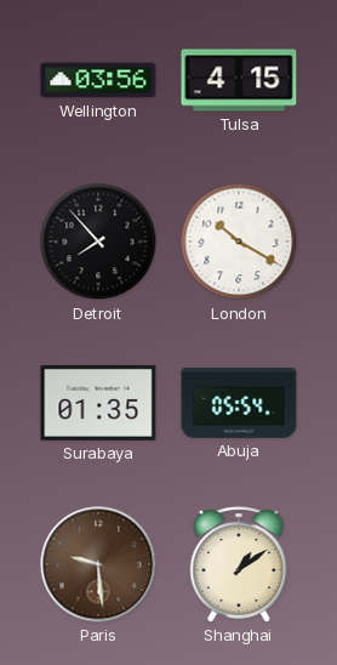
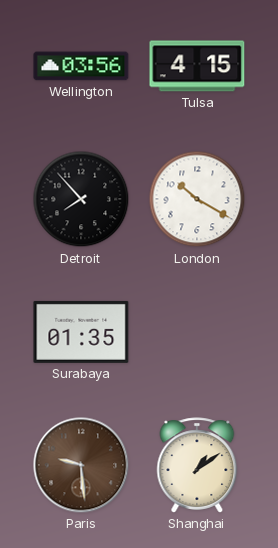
Abuja: 05:54 -> none (239, 403)
